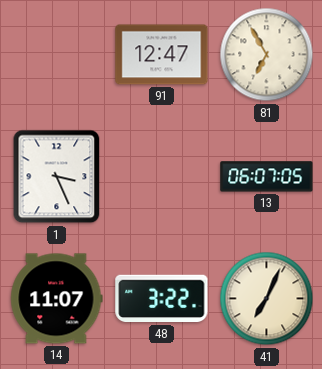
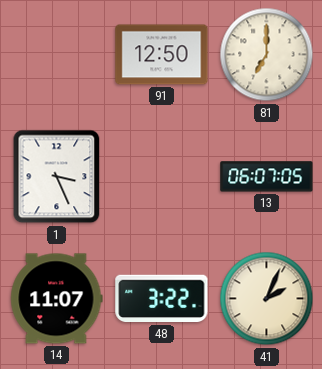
91: 12:47 -> 12:50 (162, 55)
81: 6:55 -> 7:00 (267, 55)
41: 7:04 -> 2:04 (267, 299)
